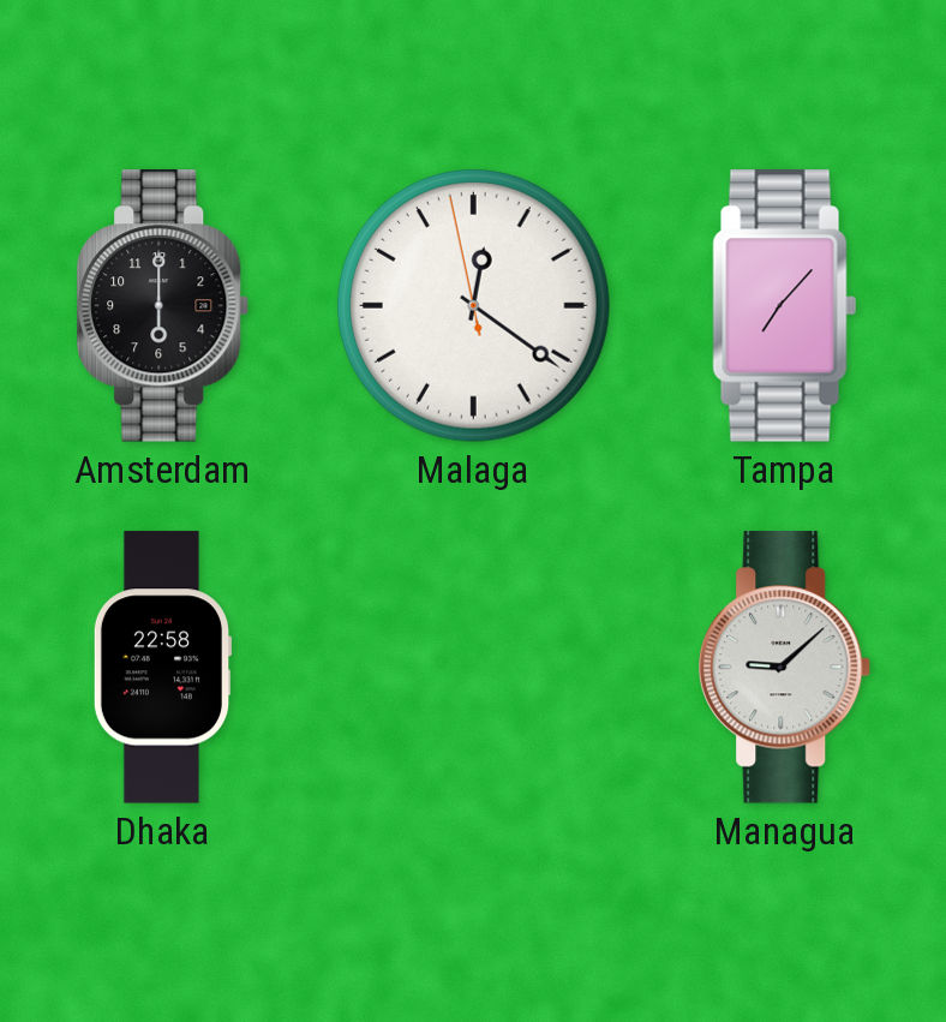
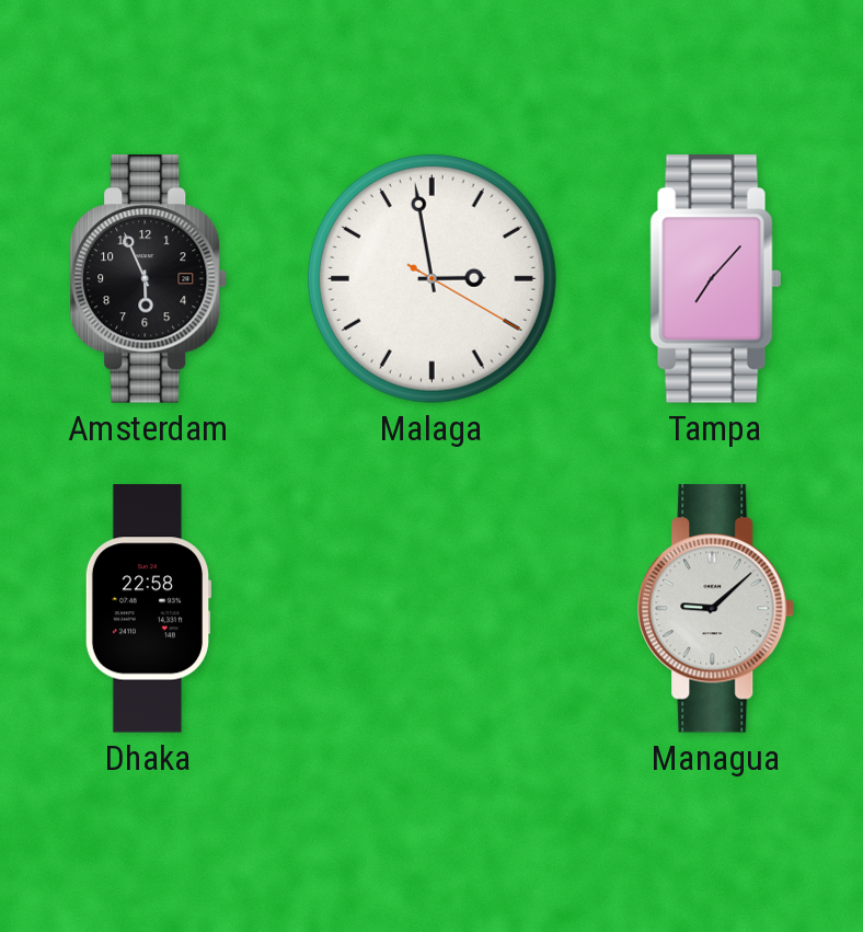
Amsterdam: 6:00 -> 5:56 (149, 279)
Malaga: 12:20 -> 2:58 (431, 278)
